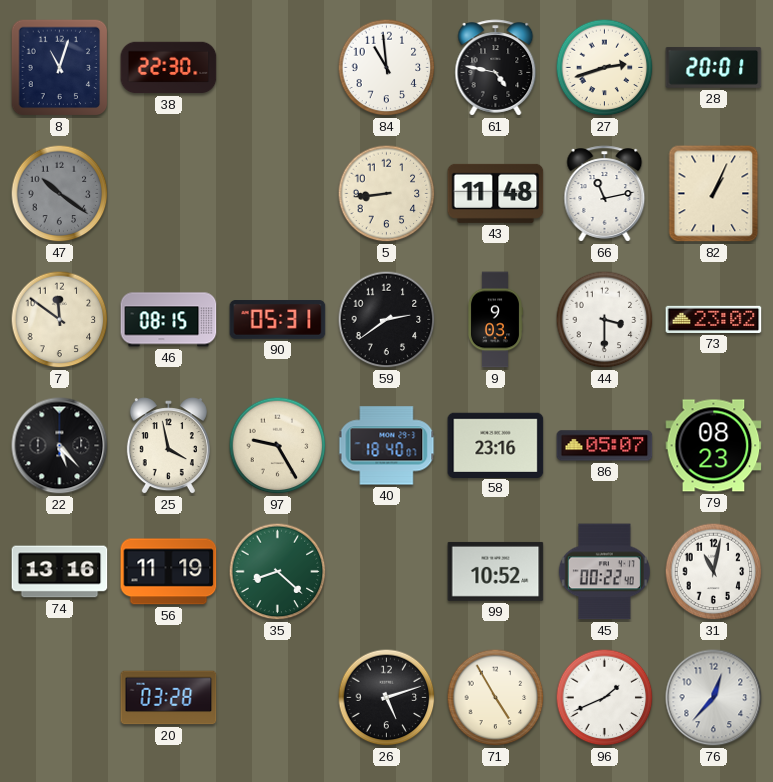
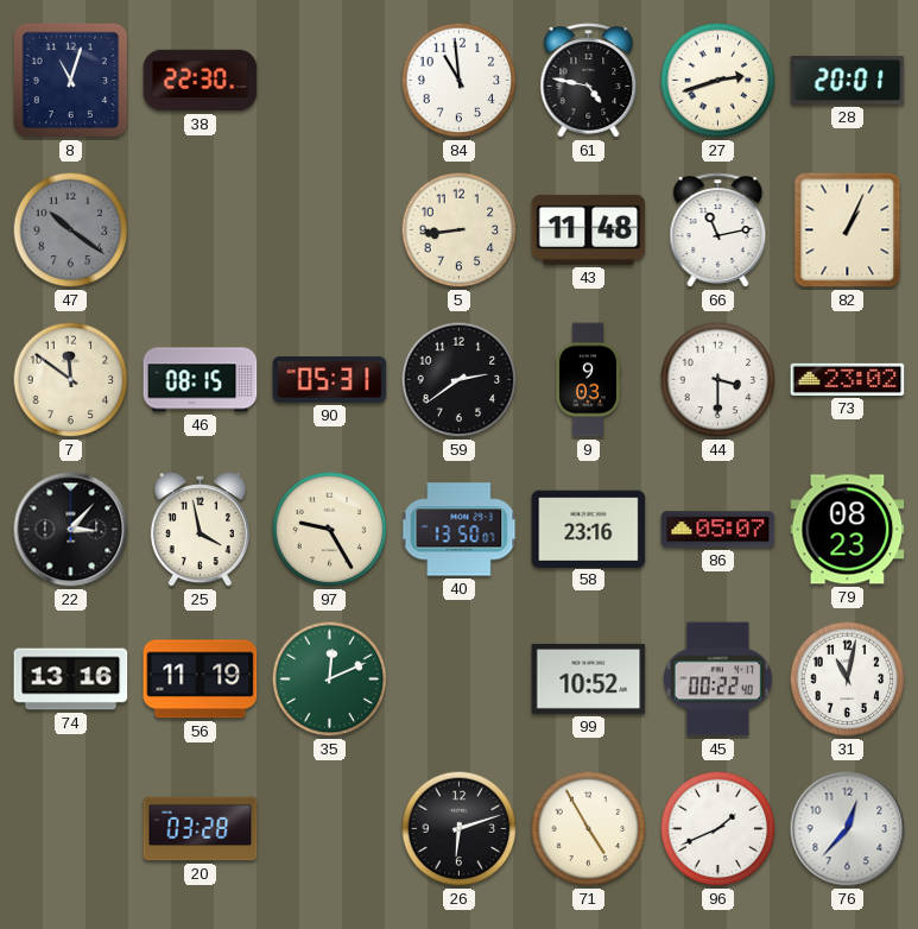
22: 5:23 -> 3:07 (71, 530)
40: 18:40 -> 13:50 (460, 530)
35: 8:22 -> 12:11 (330, 680)
26: 5:12 -> 6:12 (460, 829)
